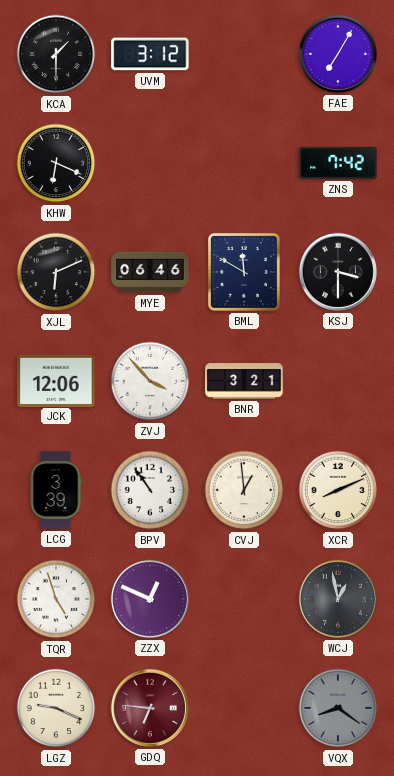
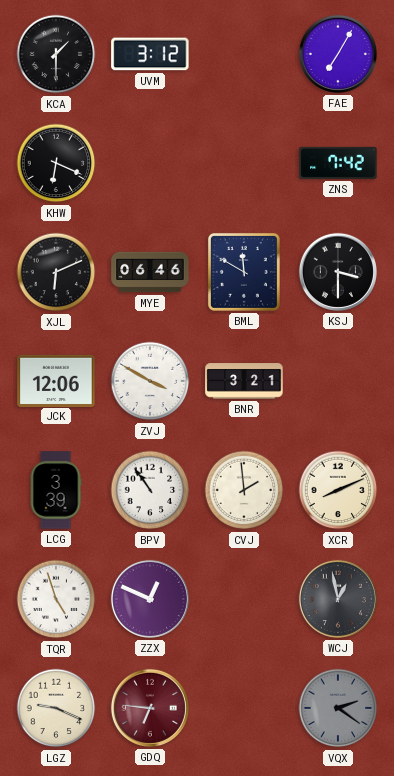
ZVJ: 3:53 -> 3:50 (150, 381)
CVJ: 12:59 -> 1:59 (244, 490)
VQX: 8:21 -> 2:21 (338, 708)
